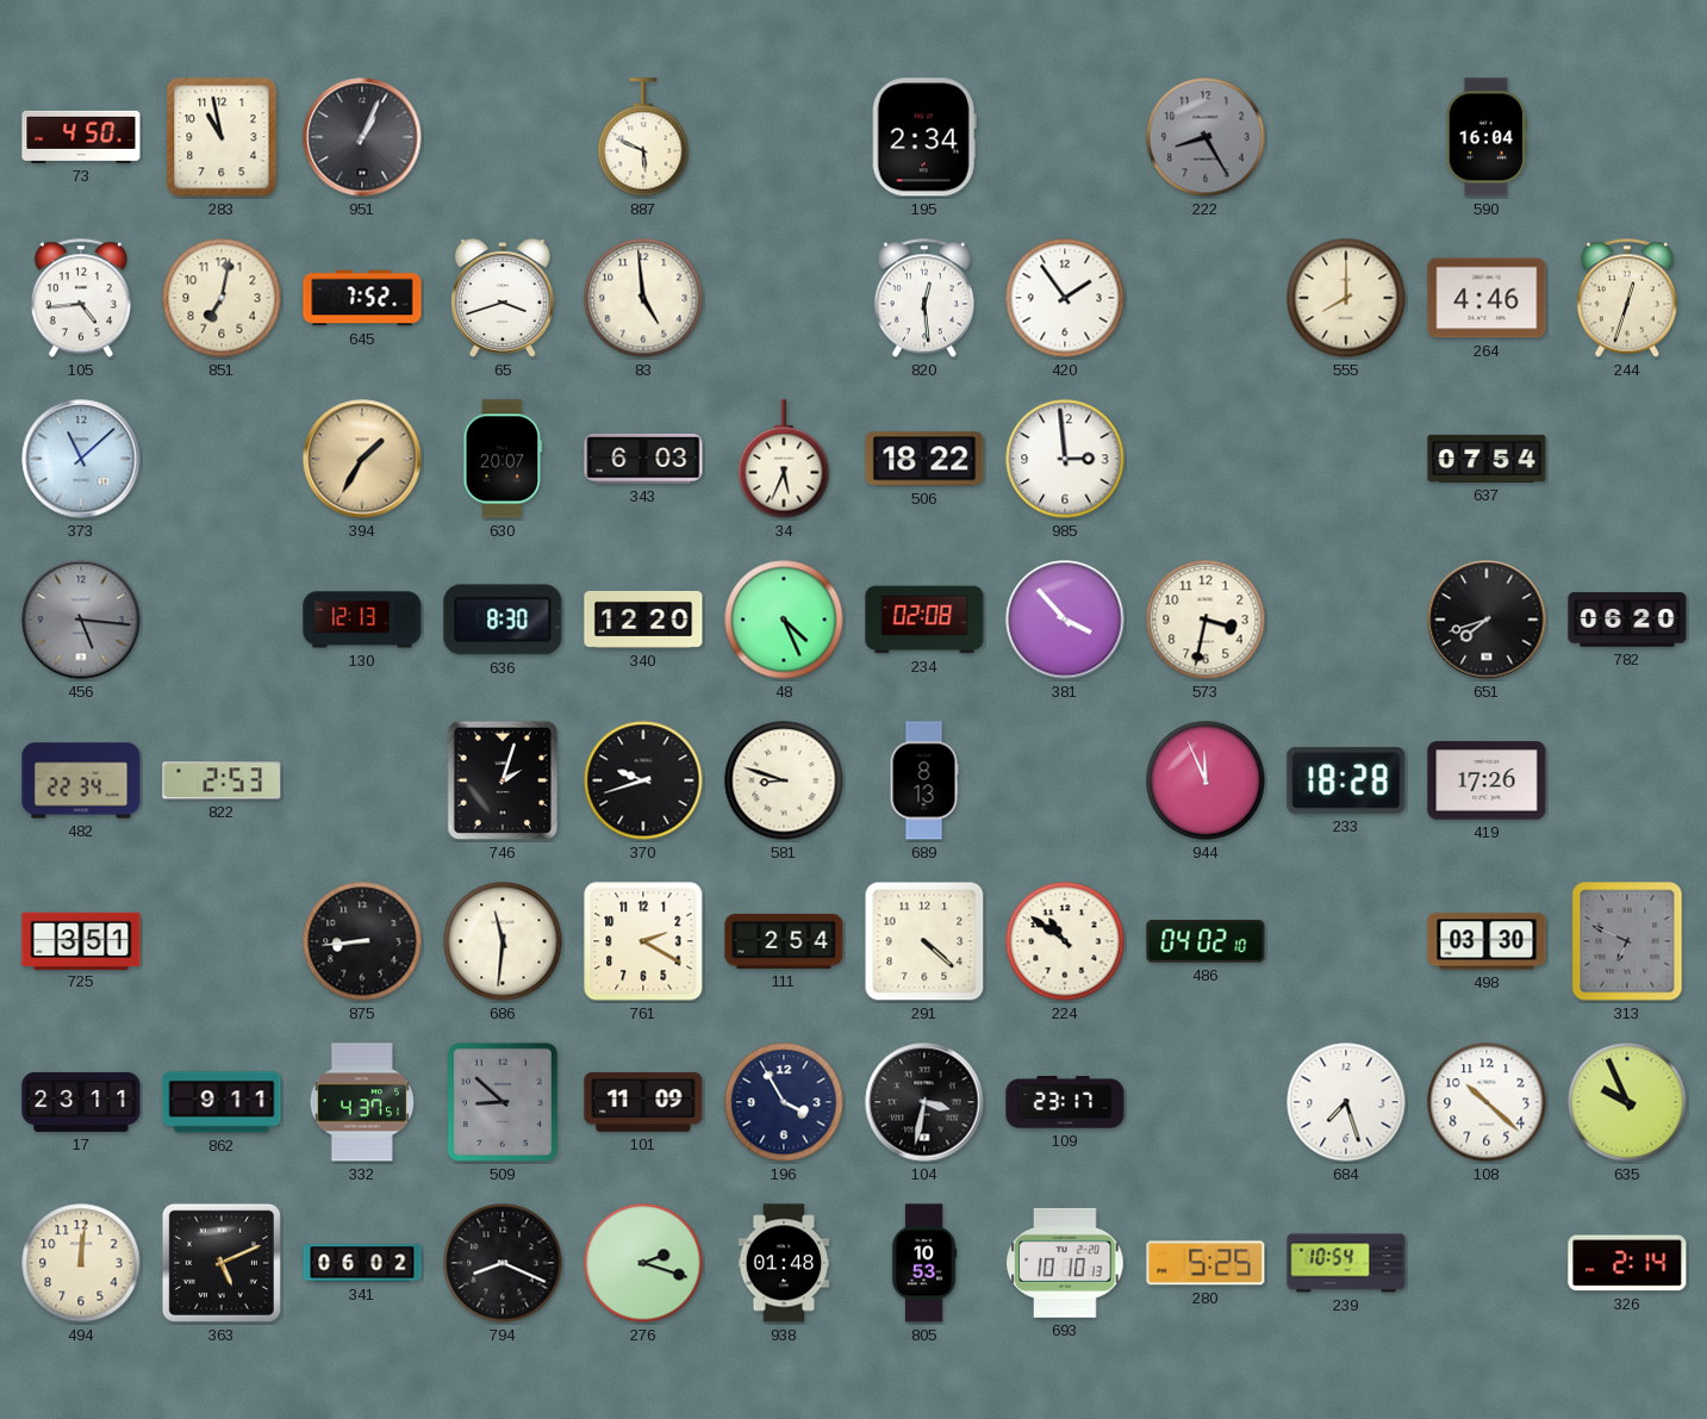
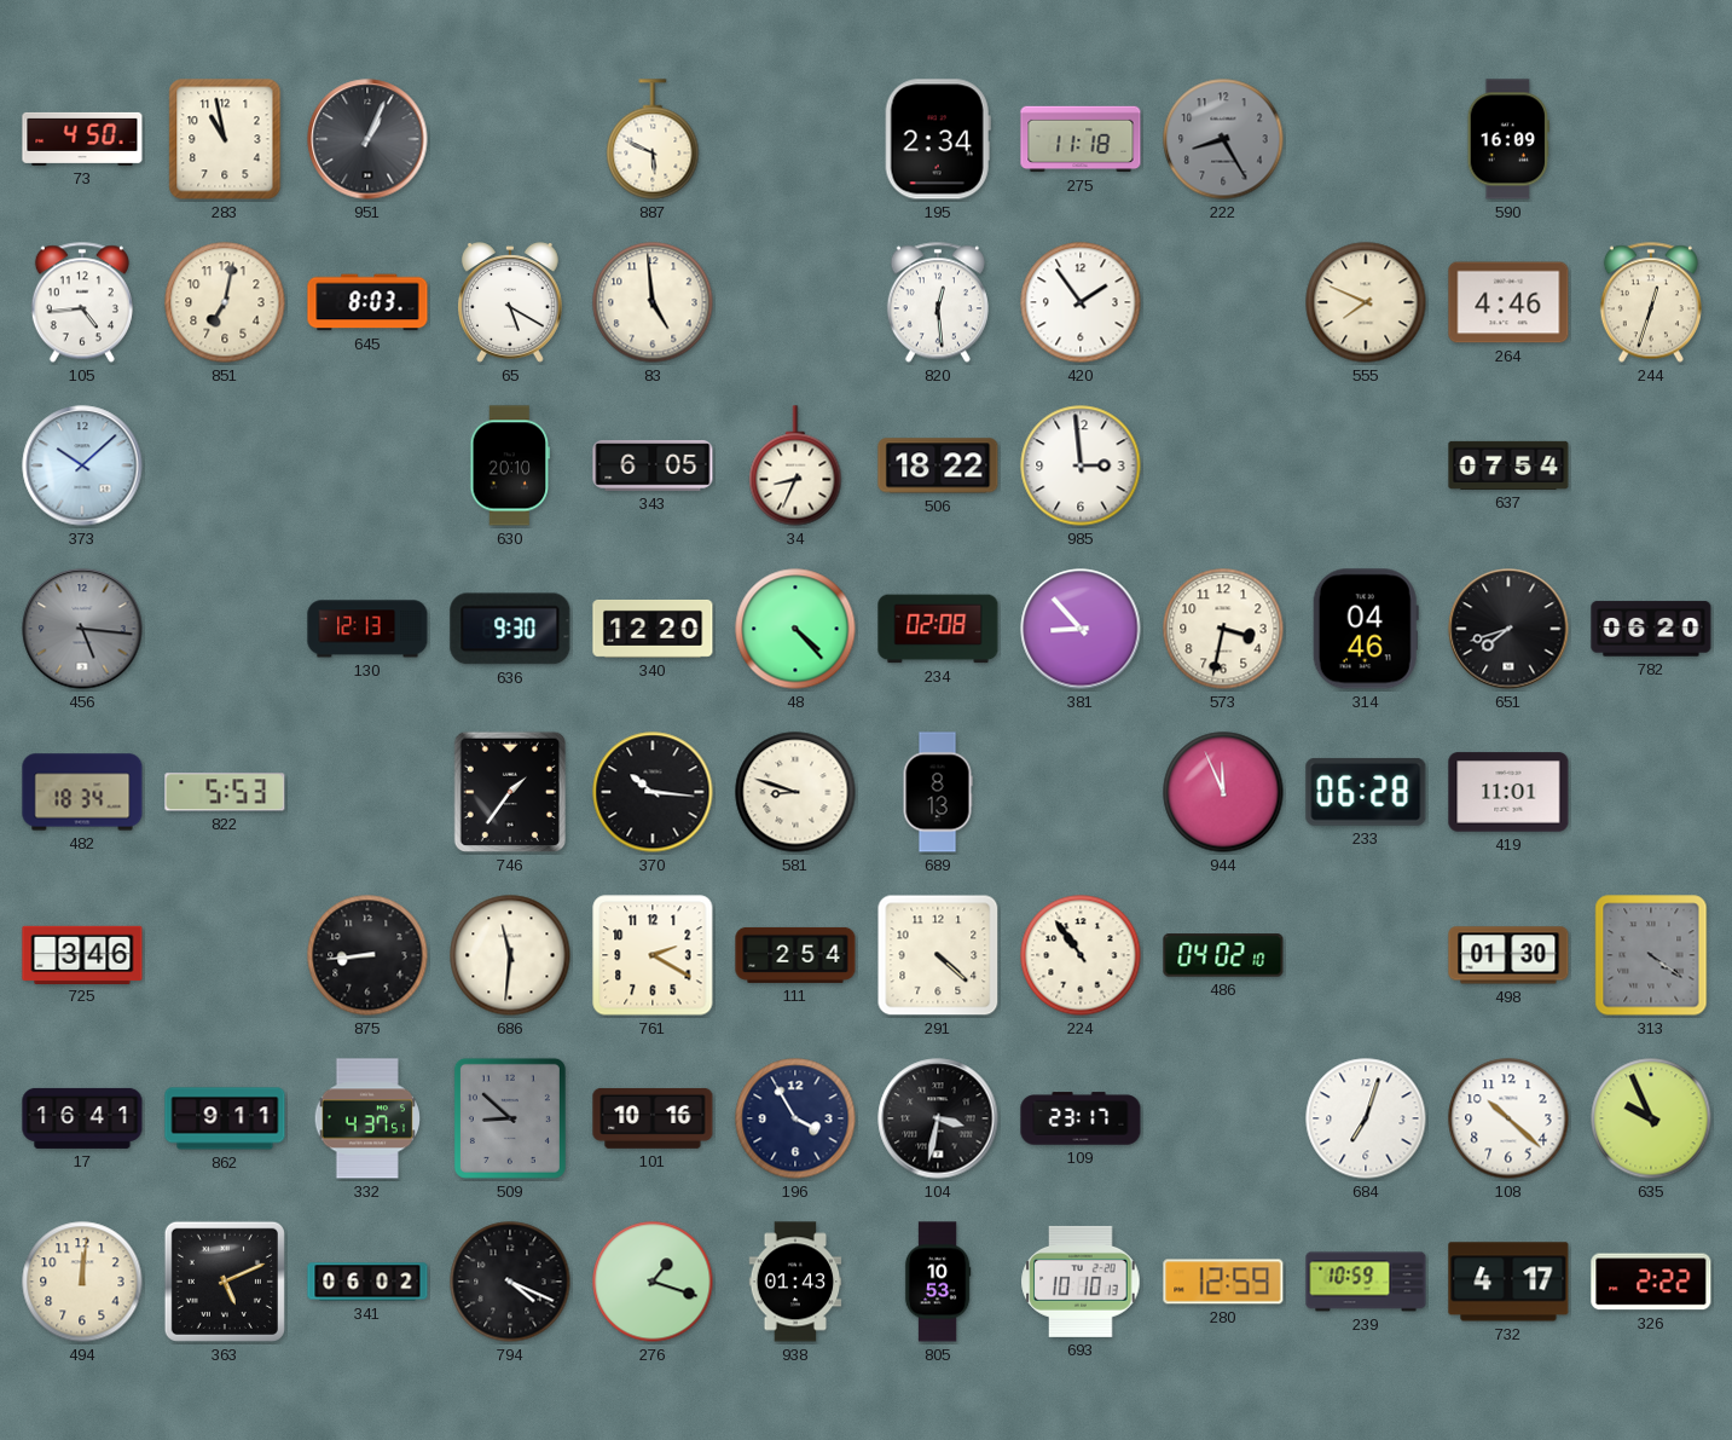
275: none -> 11:18 (1081, 139)
590: 16:04 -> 16:09 (1508, 139)
645: 7:52 -> 8:03 (367, 302)
65: 3:42 -> 5:20 (510, 302)
555: 8:00 -> 7:49 (1366, 302)
373: 11:08 -> 10:08 (82, 465)
394: 1:35 -> none (362, 459)
630: 20:07 -> 20:10 (510, 465)
343: 6:03 -> 6:05 (653, 467)
34: 5:34 -> 8:34 (795, 465)
636: 8:30 -> 9:30 (510, 629)
48: 4:26 -> 4:23 (795, 629)
381: 3:53 -> 8:53 (1081, 629)
314: none -> 04:46 (1366, 629)
482: 22:34 -> 18:34 (82, 792)
822: 2:53 -> 5:53 (225, 792)
746: 2:03 -> 1:36 (509, 792)
370: 9:42 -> 10:16 (653, 792)
233: 18:28 -> 06:28 (1366, 792)
419: 17:26 -> 11:01 (1508, 792)
725: 3:51 -> 3:46 (82, 954)
224: 10:51 -> 10:54 (1081, 955)
498: 03:30 -> 01:30 (1508, 955)
313: 6:49 -> 4:21 (1651, 955)
17: 23:11 -> 16:41 (82, 1118)
101: 11:09 -> 10:16 (653, 1118)
684: 7:27 -> 7:03 (1366, 1118)
794: 8:19 -> 4:19 (510, 1282)
276: 2:18 -> 1:18 (653, 1282)
938: 01:48 -> 01:43 (795, 1282)
280: 5:25 -> 12:59 (1223, 1282)
239: 10:54 -> 10:59 (1366, 1282)
732: none -> 4:17 (1508, 1282)
326: 2:14 -> 2:22 (1651, 1282)
